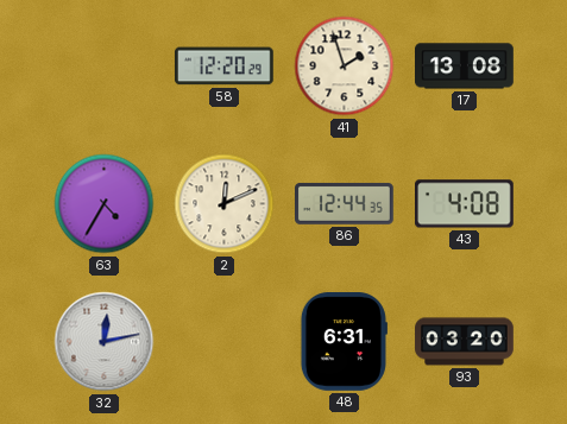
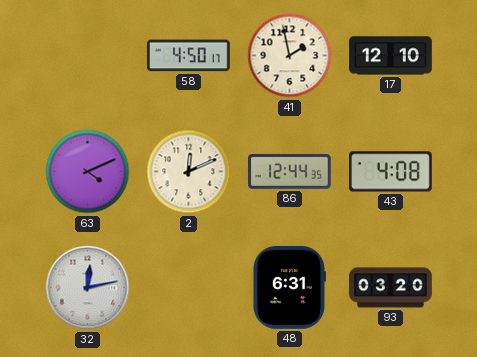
58: 12:20 -> 4:50 (189, 56)
41: 1:57 -> 1:58 (290, 56)
17: 13:08 -> 12:10 (391, 56)
63: 4:35 -> 4:11 (88, 172)
